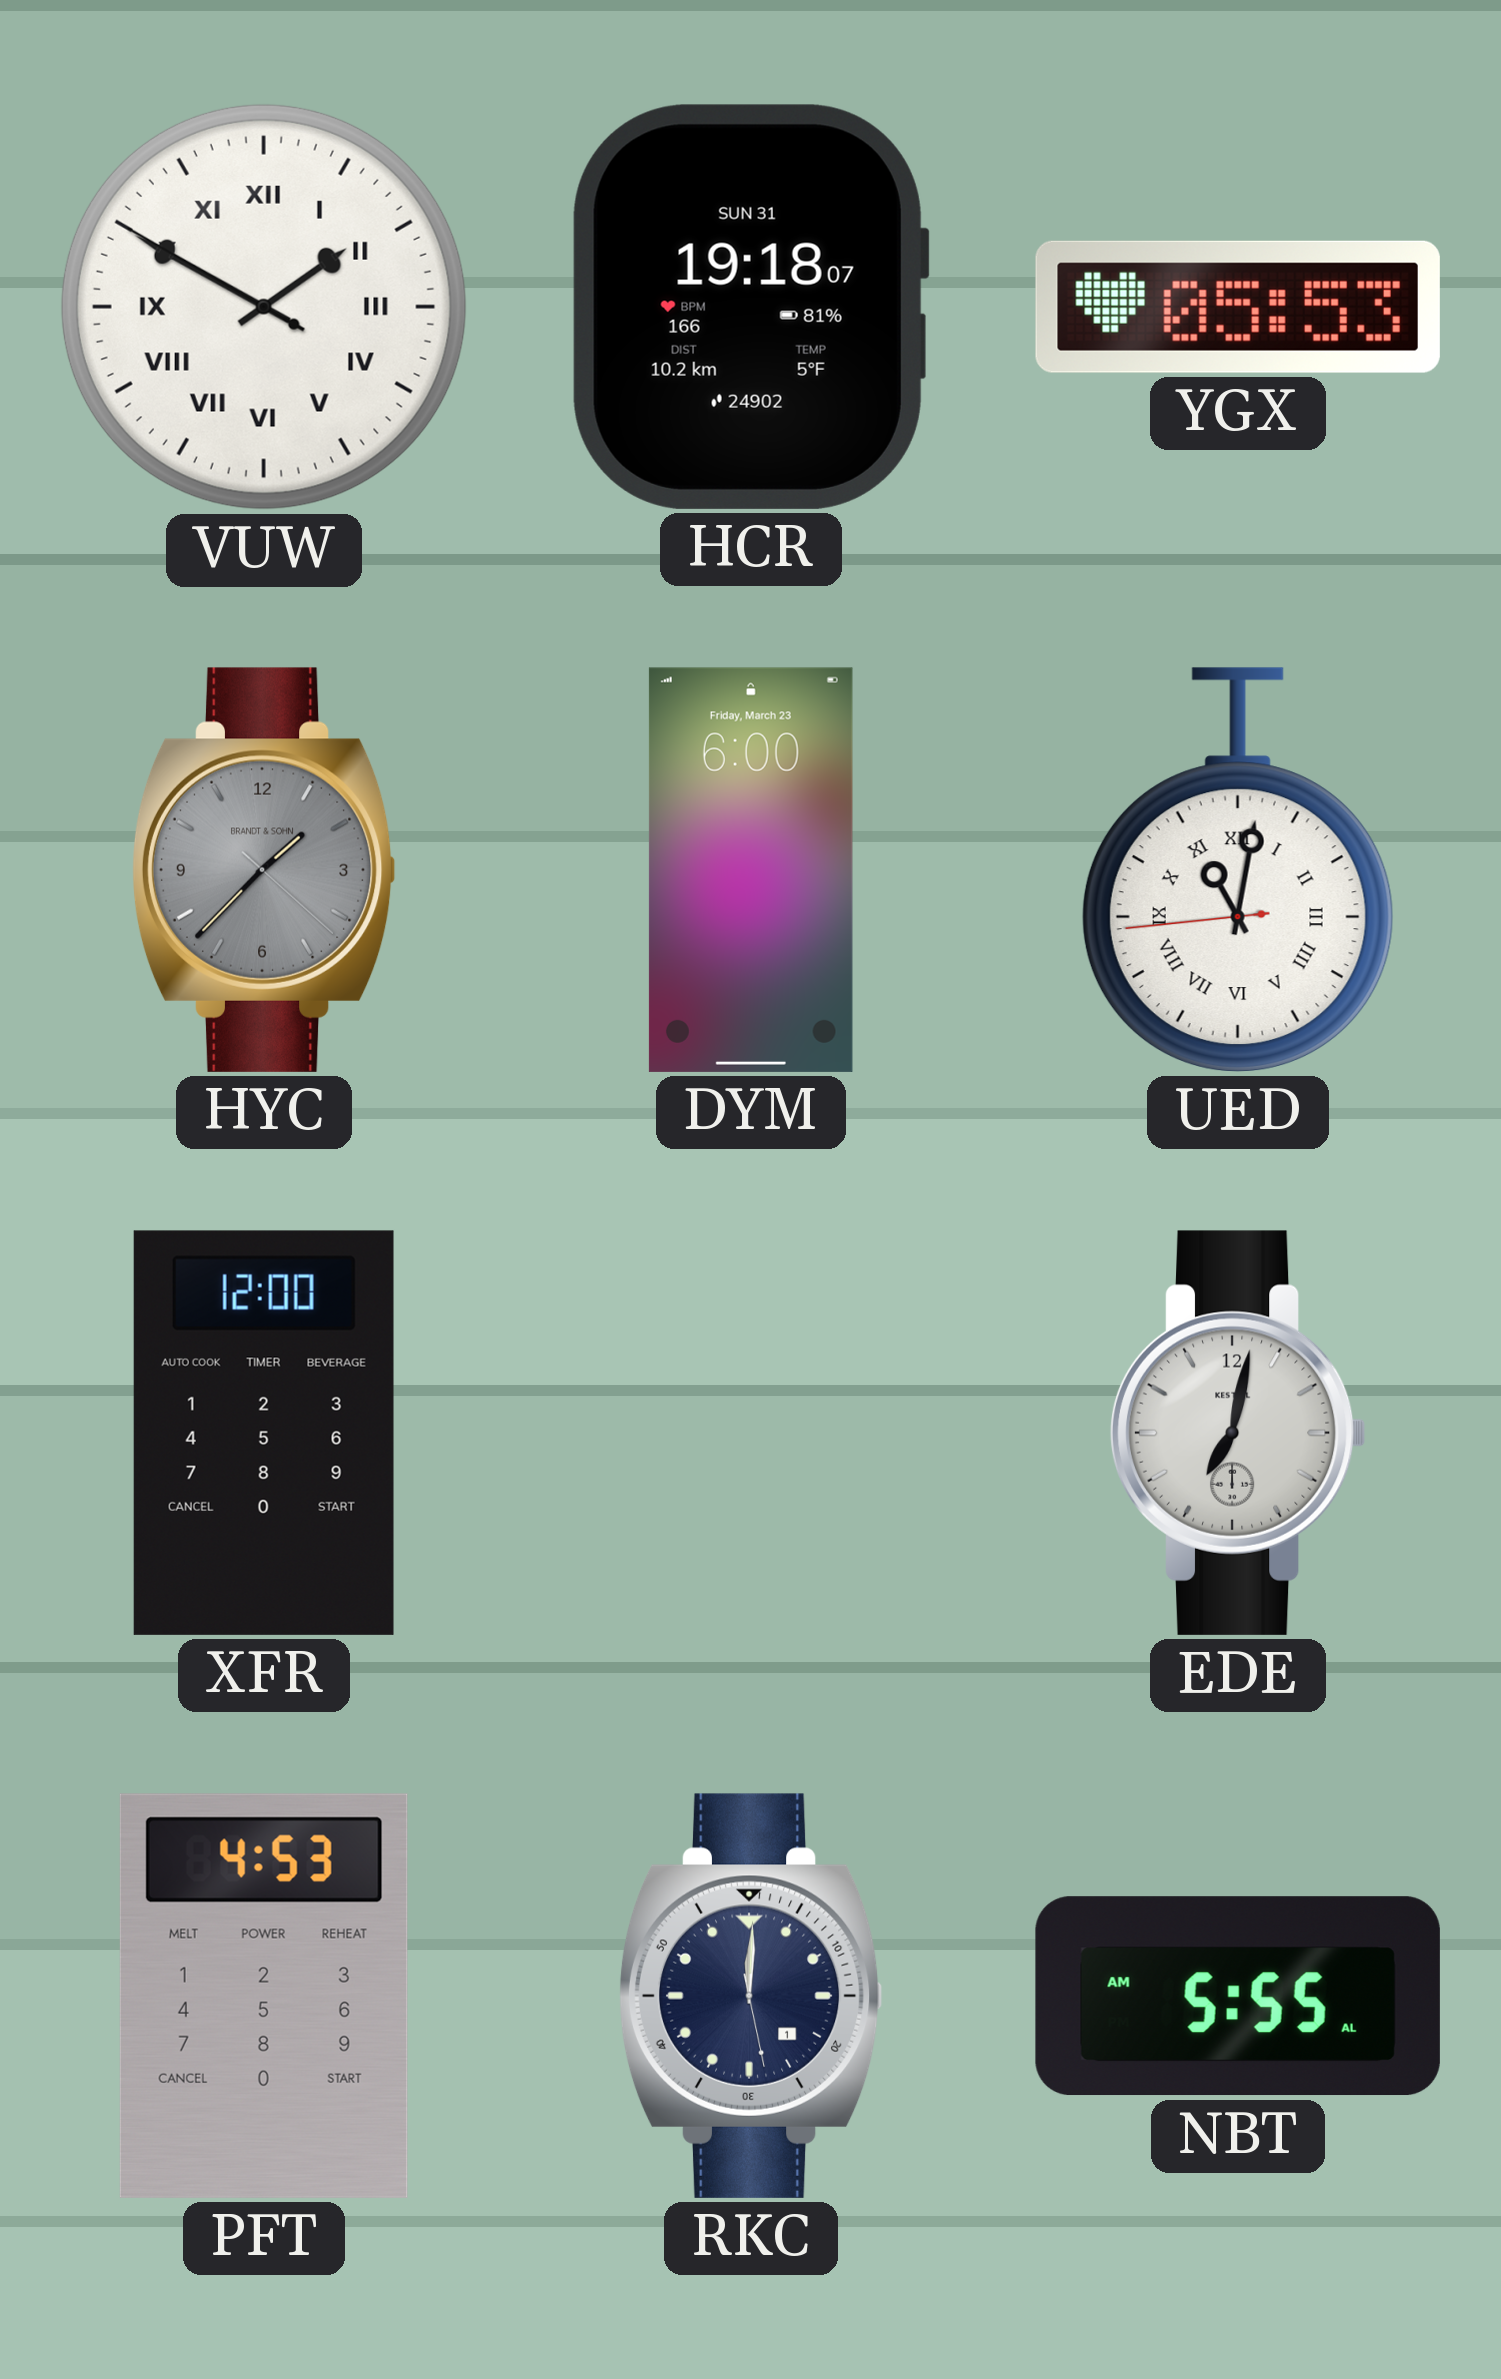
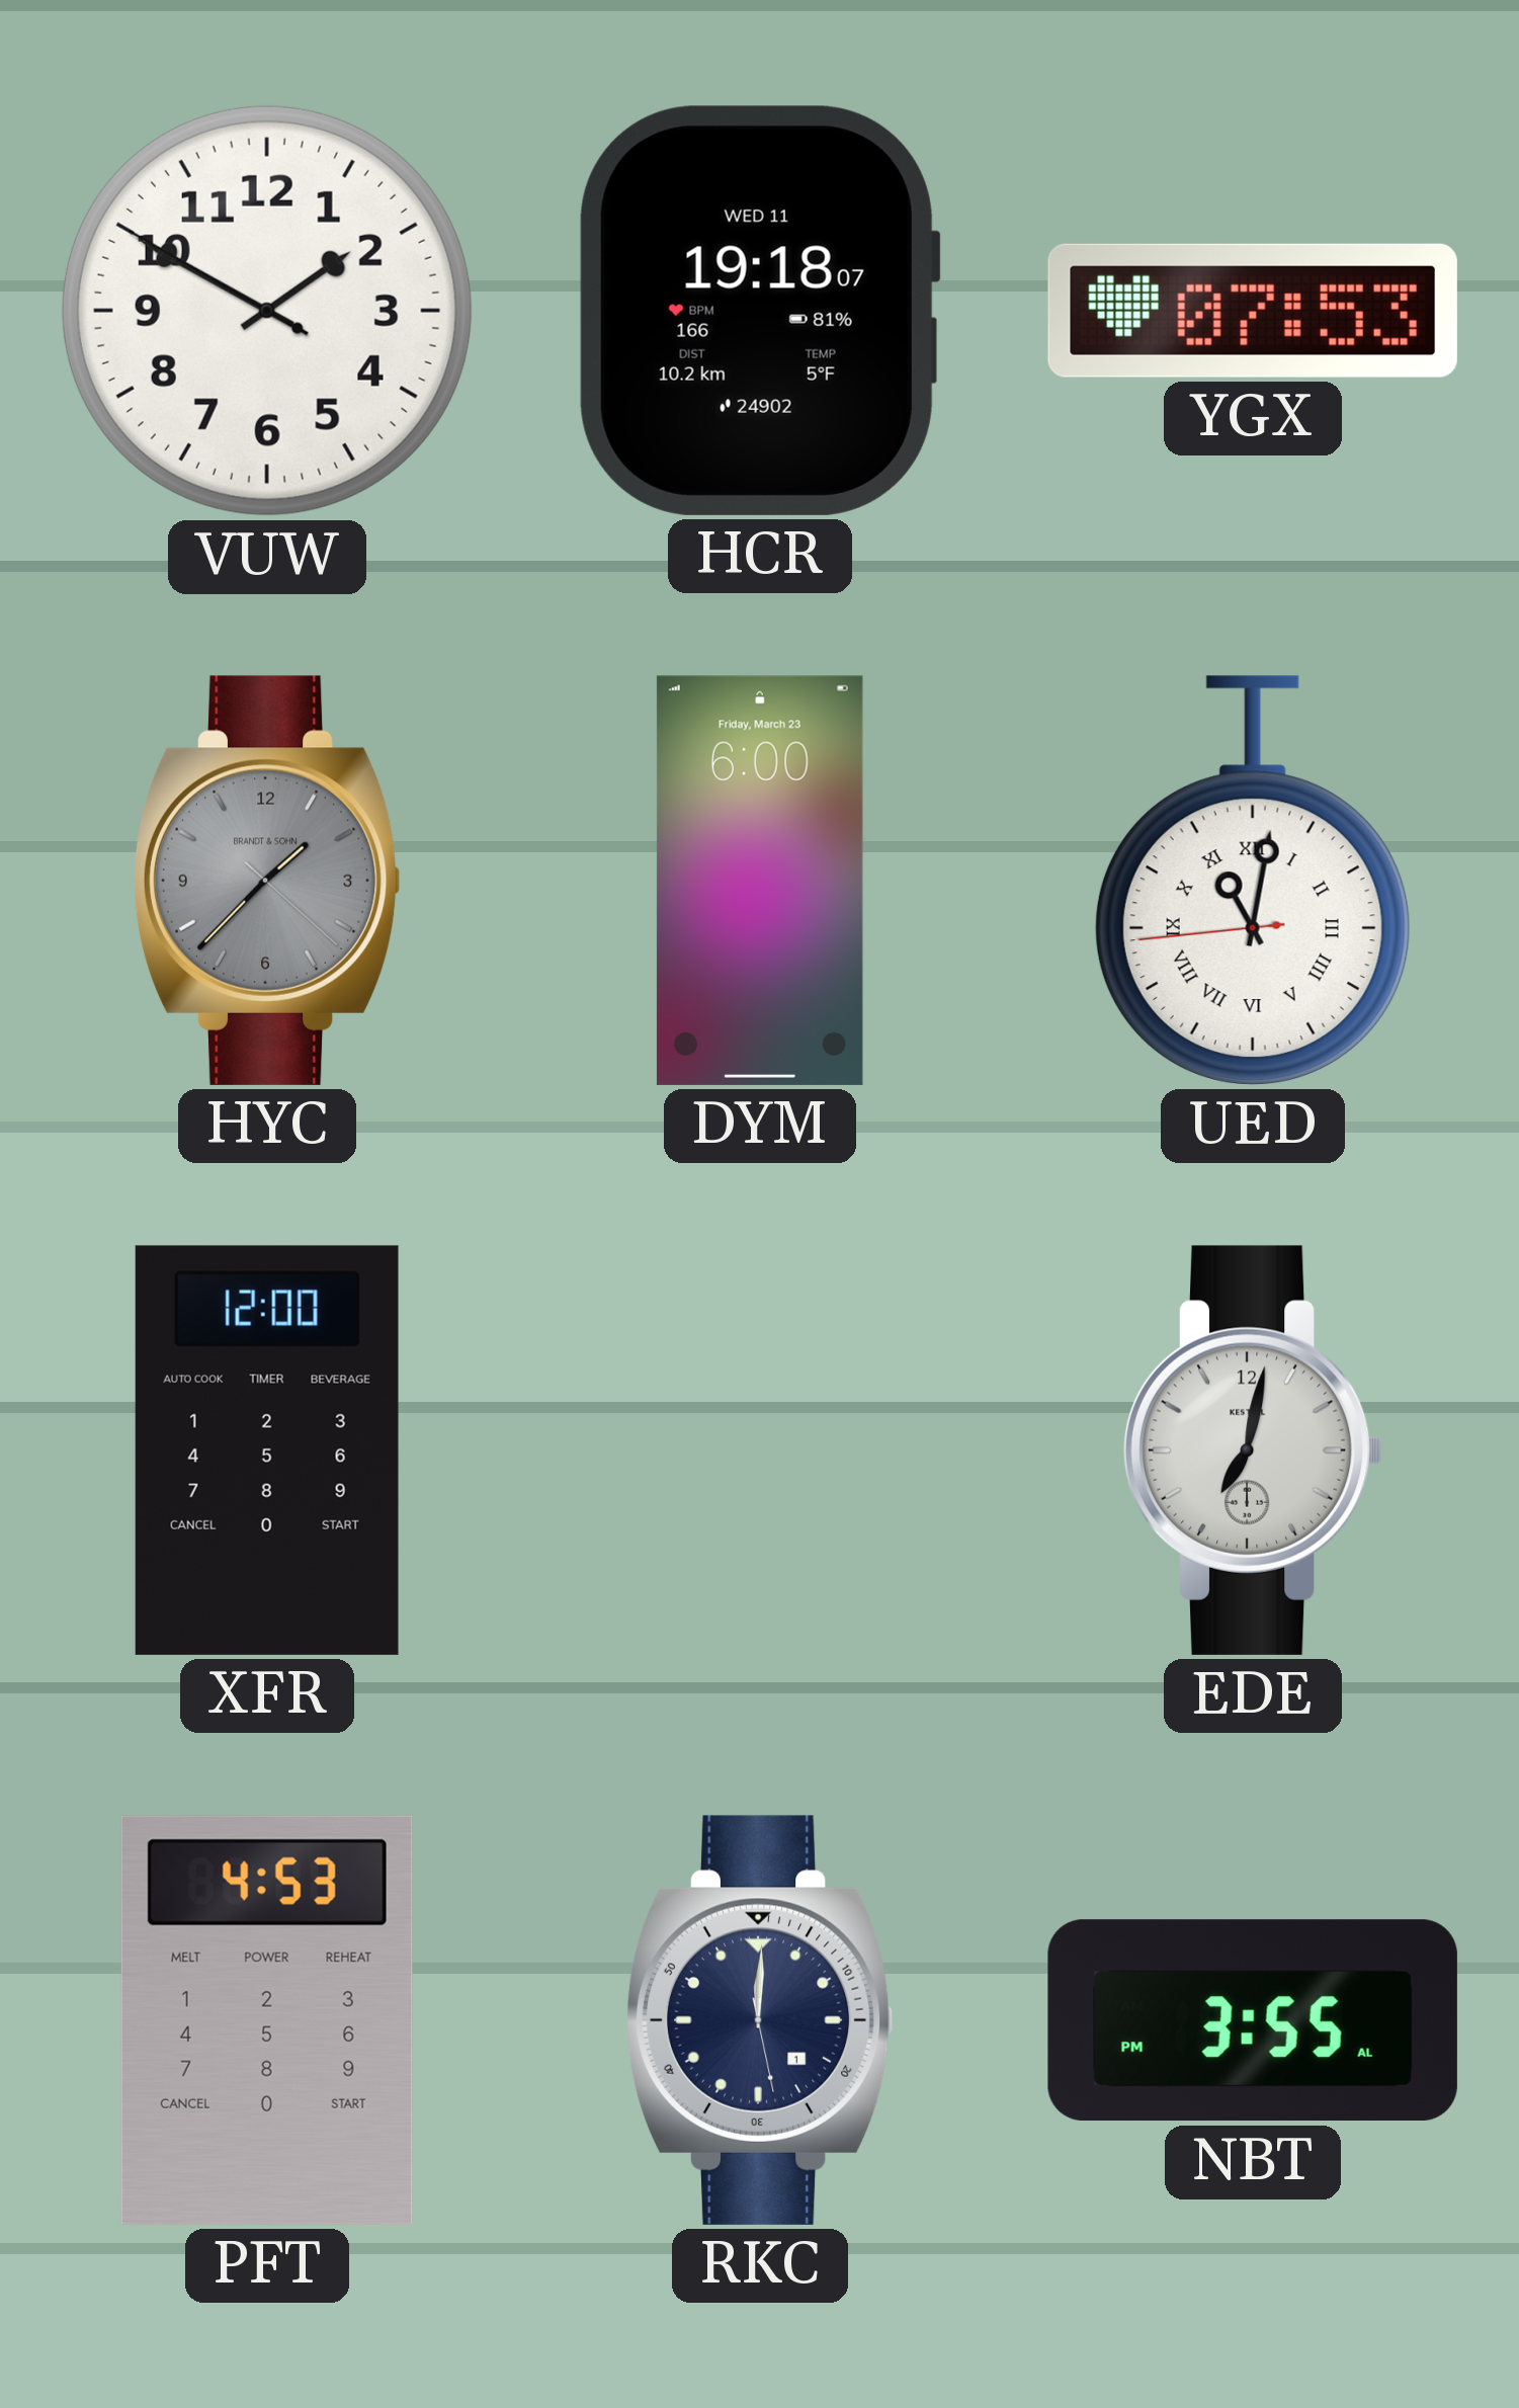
VUW numerals: Roman -> Arabic (267, 311)
HCR date: SUN 31 -> WED 11 (760, 311)
YGX: 05:53 -> 07:53 (1253, 311)
NBT: 5:55 -> 3:55 (1253, 2020)
